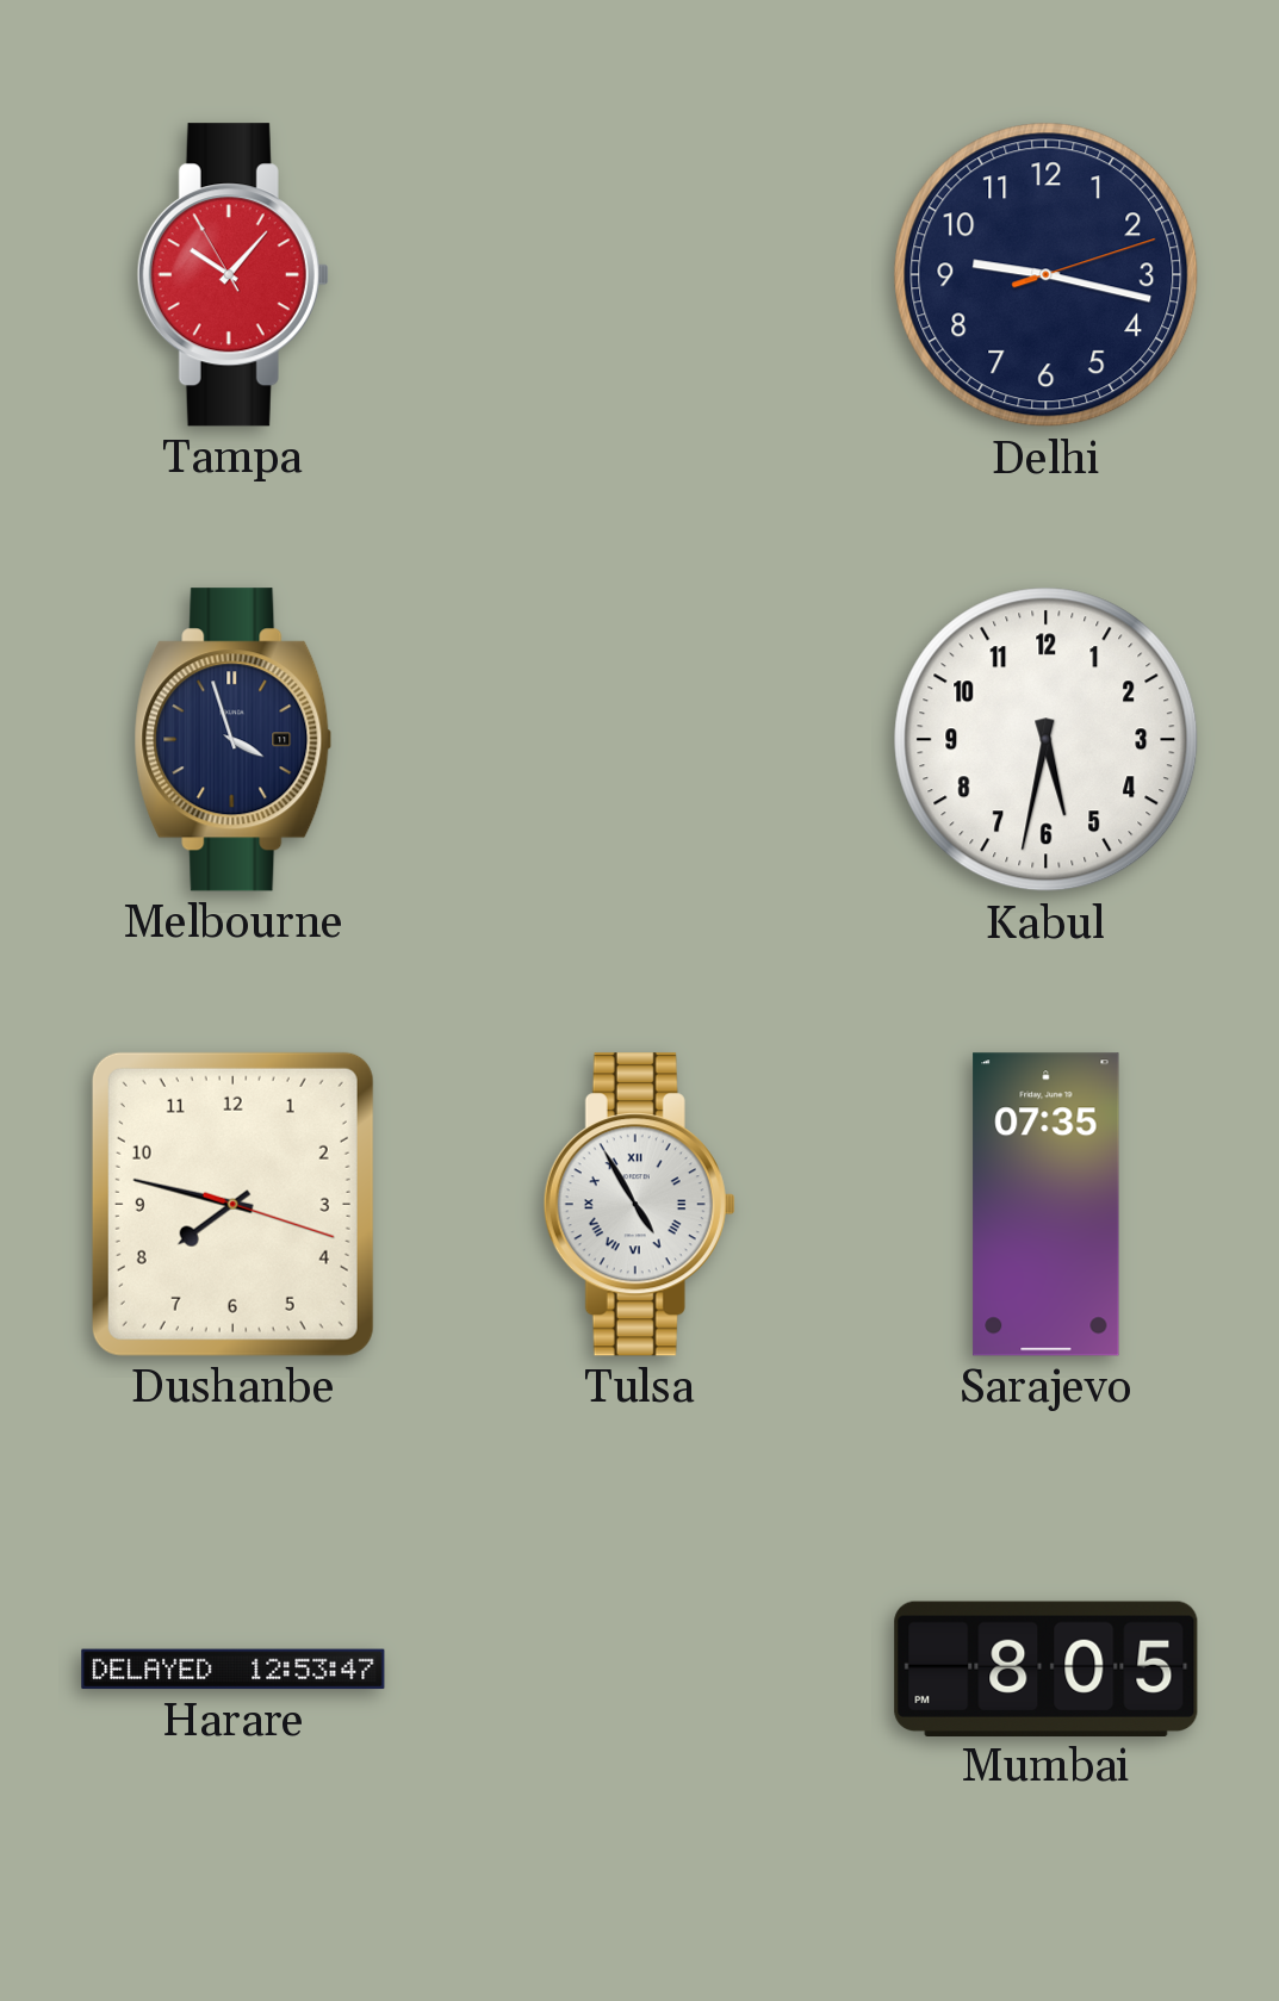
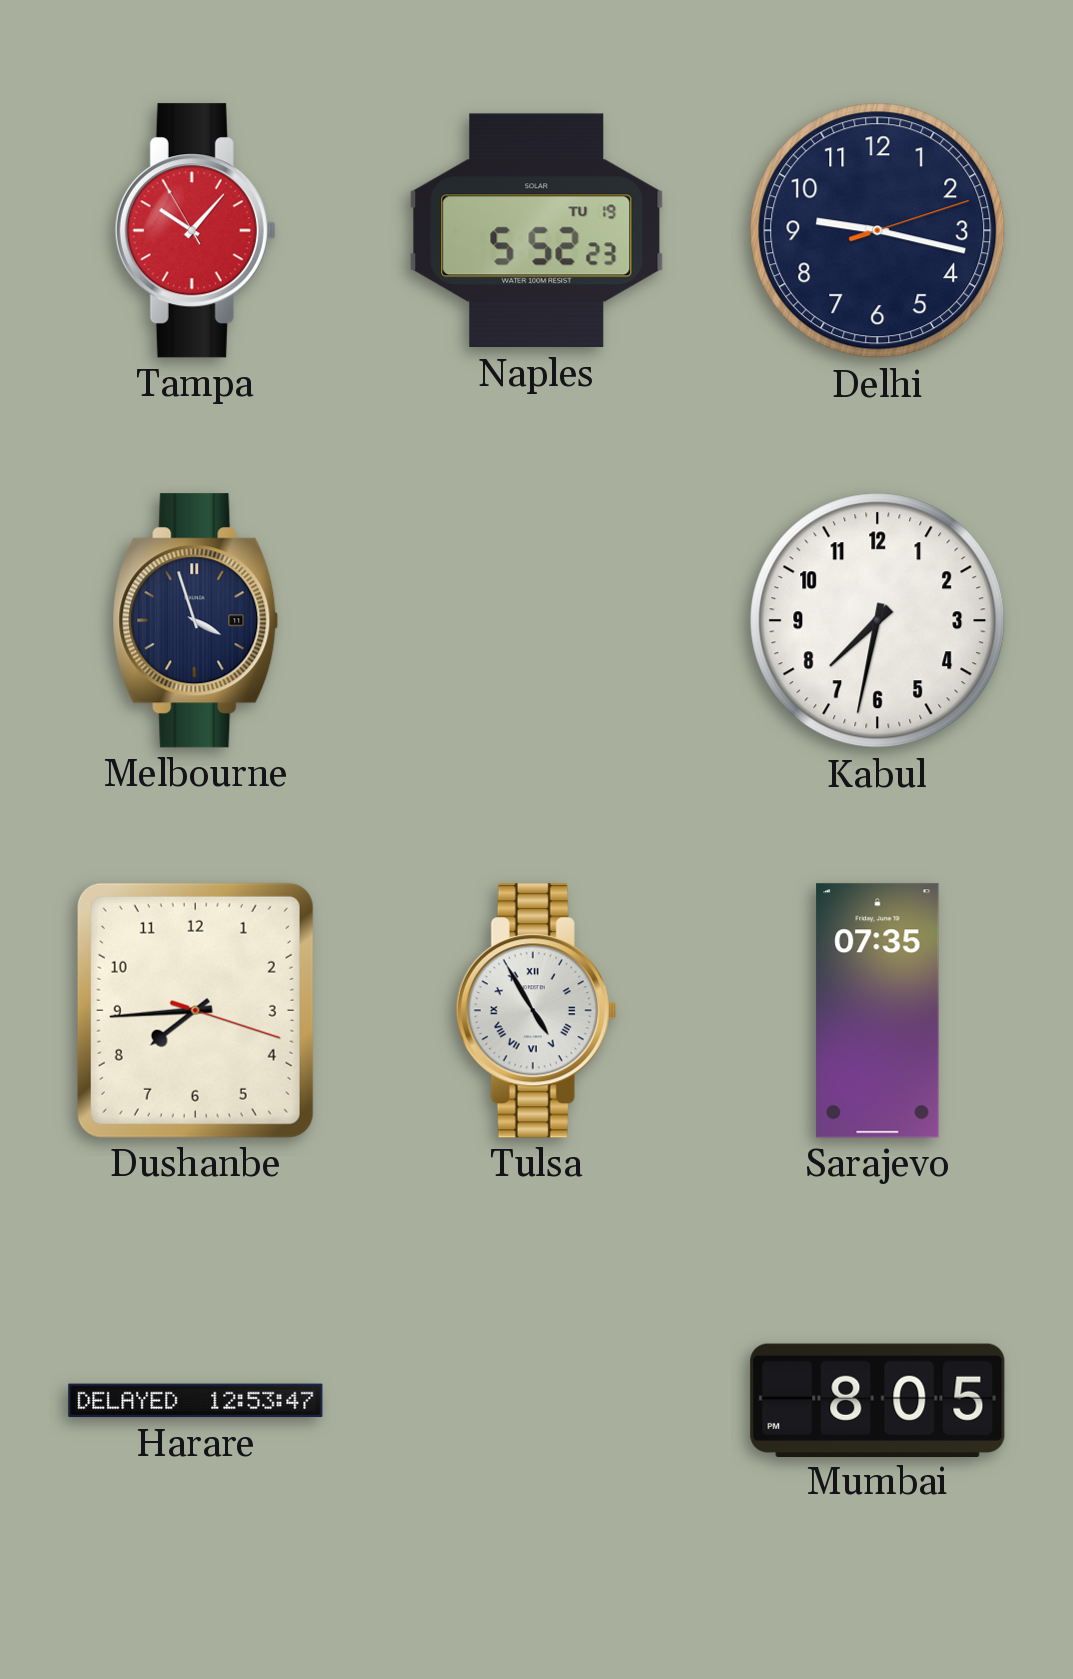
Naples: none -> 5:52 (537, 231)
Kabul: 5:32 -> 7:32 (878, 621)
Dushanbe: 7:47 -> 7:44 (195, 1010)
